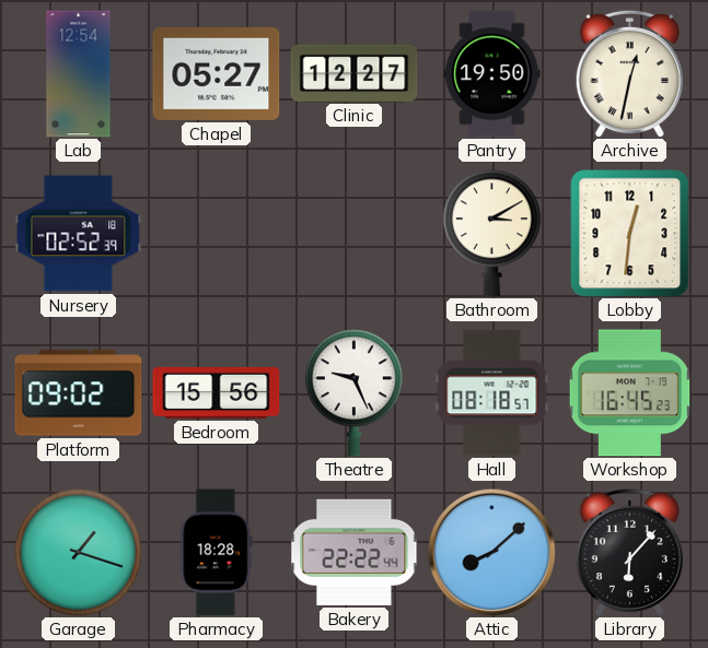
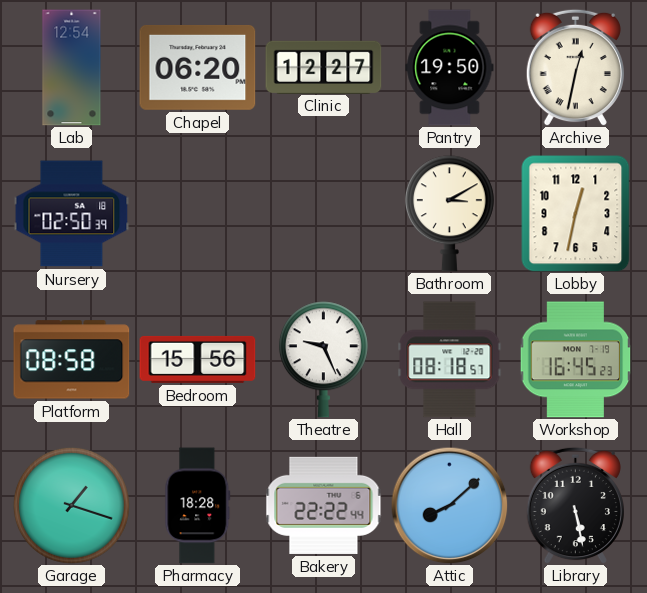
Chapel: 05:27 -> 06:20 (198, 67)
Nursery: 02:52 -> 02:50 (72, 214)
Lobby: 12:31 -> 12:32 (576, 214)
Platform: 09:02 -> 08:58 (72, 360)
Library: 6:07 -> 5:28 (575, 505)
